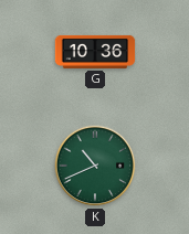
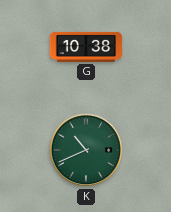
G: 10:36 -> 10:38 (86, 47)
